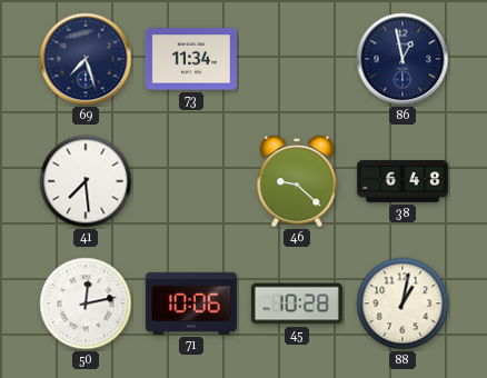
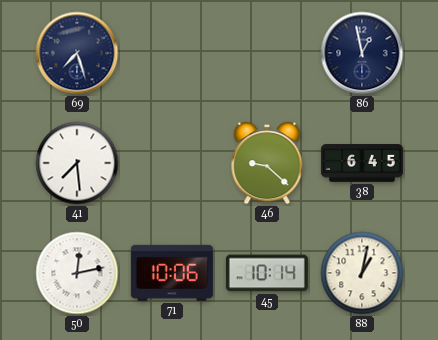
73: 11:34 -> none (191, 59)
38: 6:48 -> 6:45 (362, 163)
45: 10:28 -> 10:14 (267, 273)
